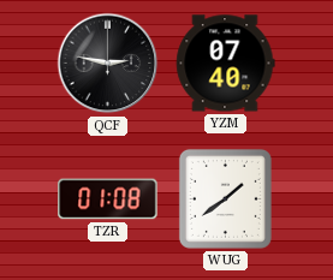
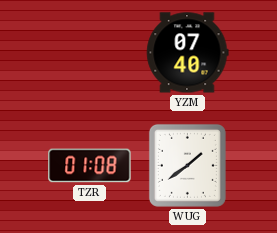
QCF: 2:47 -> none (108, 64)
